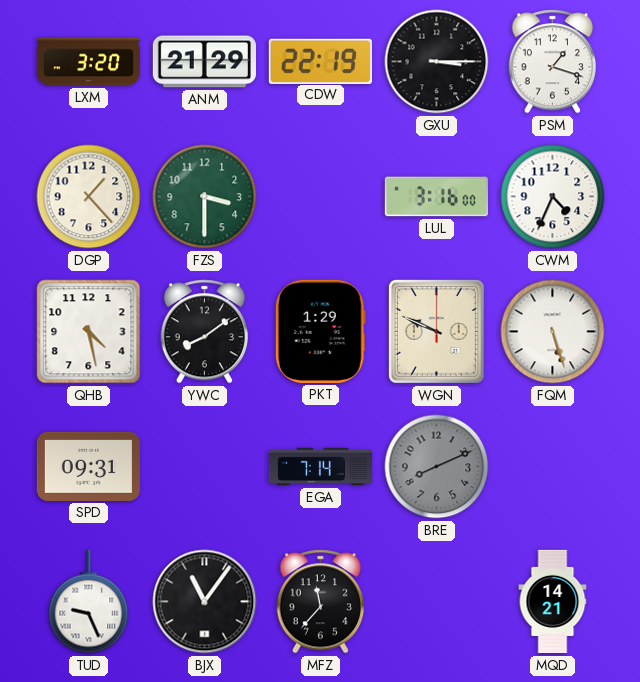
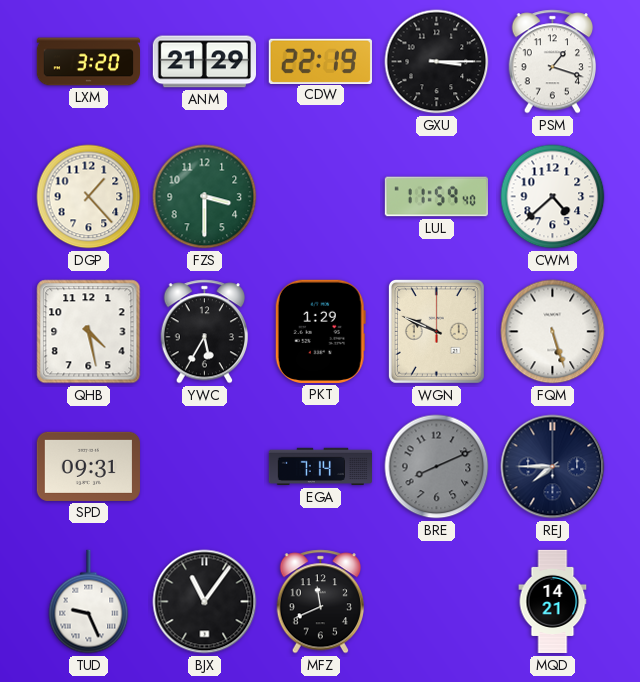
LUL: 3:16 -> 11:59 (436, 197)
CWM: 4:34 -> 4:38 (553, 197)
YWC: 8:09 -> 5:35 (204, 332)
REJ: none -> 7:45 (553, 467)
MFZ: 11:37 -> 11:41 (320, 602)
